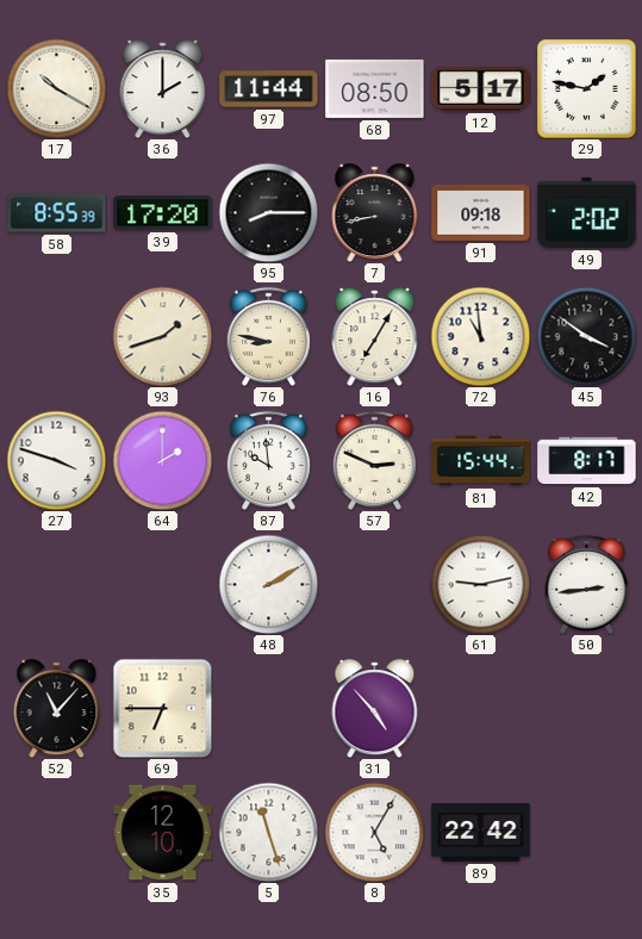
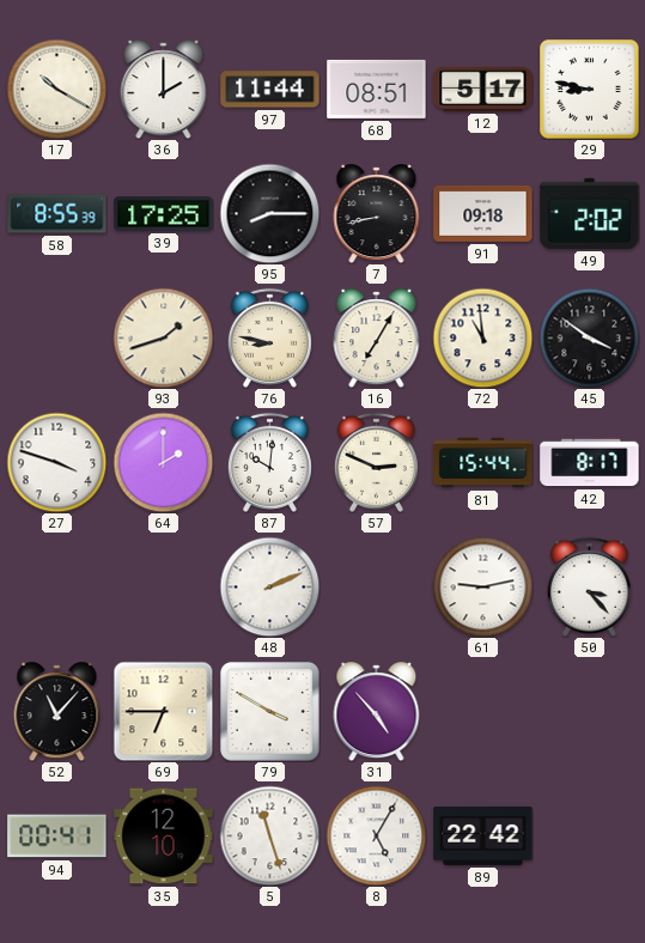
68: 08:50 -> 08:51 (377, 89)
29: 1:47 -> 8:47 (590, 90)
39: 17:20 -> 17:25 (164, 214)
87: 9:59 -> 10:01 (269, 462)
48: 2:10 -> 2:11 (269, 586)
50: 2:44 -> 3:23 (589, 586)
79: none -> 3:50 (269, 711)
94: none -> 00:41 (57, 836)
